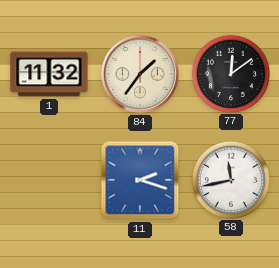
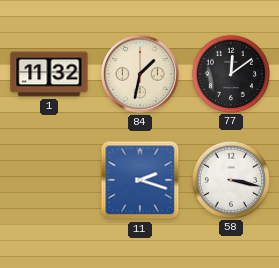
84: 1:36 -> 1:32 (140, 74)
58: 11:43 -> 3:17 (230, 179)
